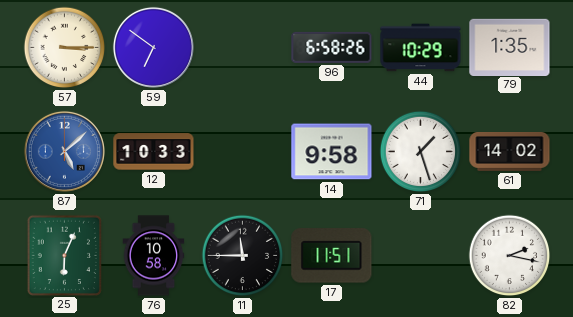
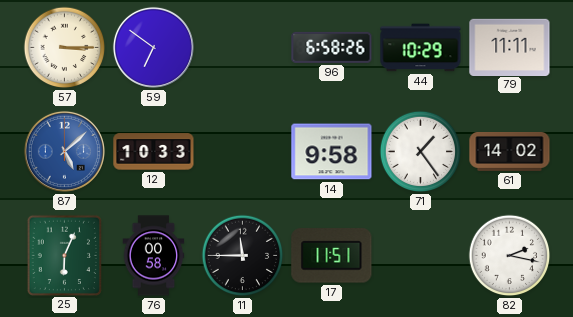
79: 1:35 -> 11:11 (510, 47)
71: 1:27 -> 1:24 (421, 152)
76: 10:58 -> 00:58 (154, 256)
